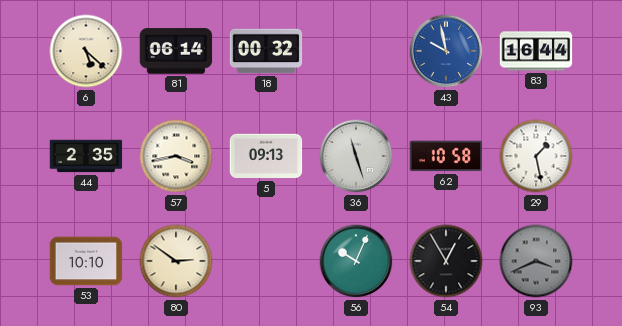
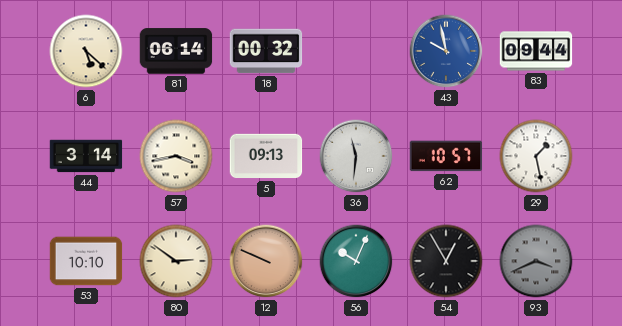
83: 16:44 -> 09:44 (536, 51)
44: 2:35 -> 3:14 (86, 156)
36: 11:27 -> 11:31 (356, 156)
62: 10:58 -> 10:57 (446, 156)
12: none -> 9:49 (266, 261)
